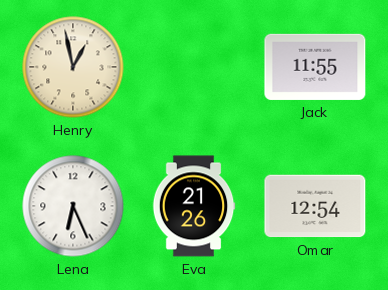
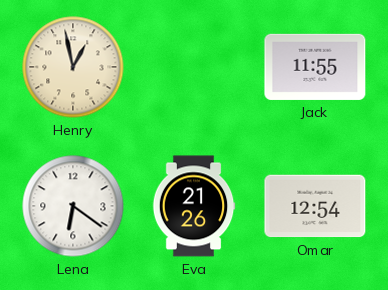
Lena: 6:26 -> 6:21 (73, 206)
